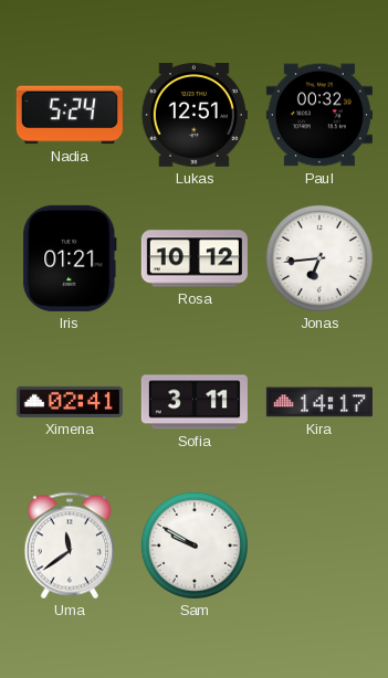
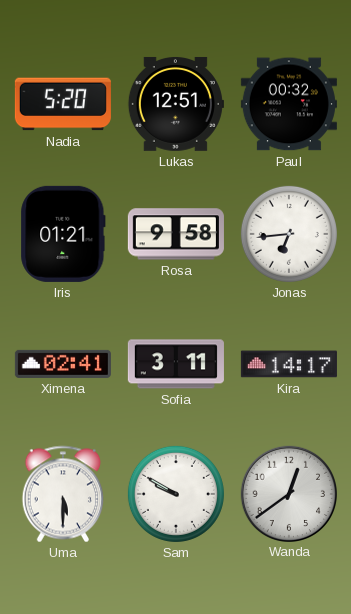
Nadia: 5:24 -> 5:20 (63, 104)
Rosa: 10:12 -> 9:58 (176, 234)
Uma: 11:39 -> 5:30 (62, 494)
Wanda: none -> 12:39 (288, 493)
